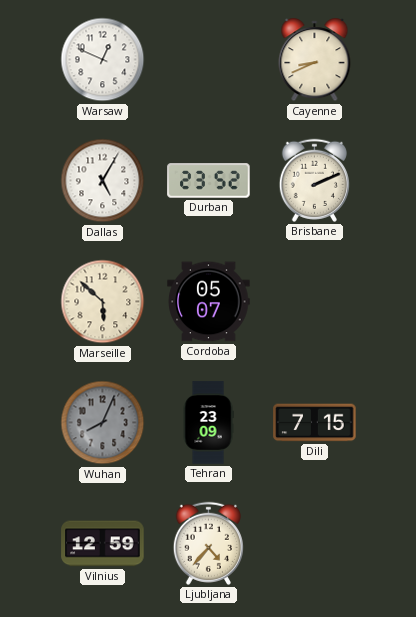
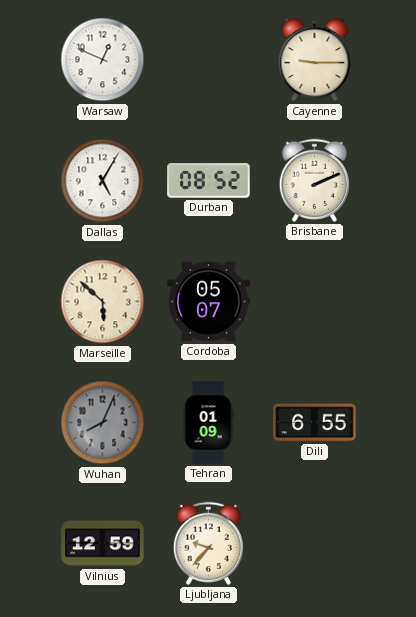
Cayenne: 8:41 -> 9:15 (315, 60)
Durban: 23:52 -> 08:52 (209, 181)
Tehran: 23:09 -> 01:09 (208, 423)
Dili: 7:15 -> 6:55 (315, 423)
Ljubljana: 4:37 -> 9:37 (208, 543)
